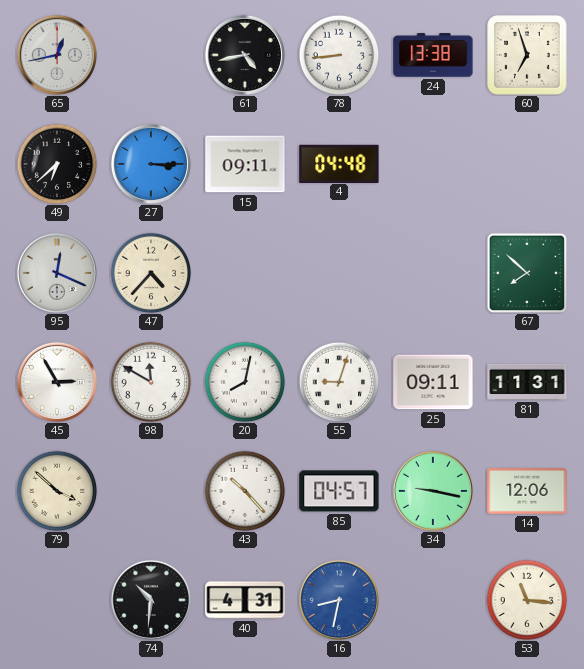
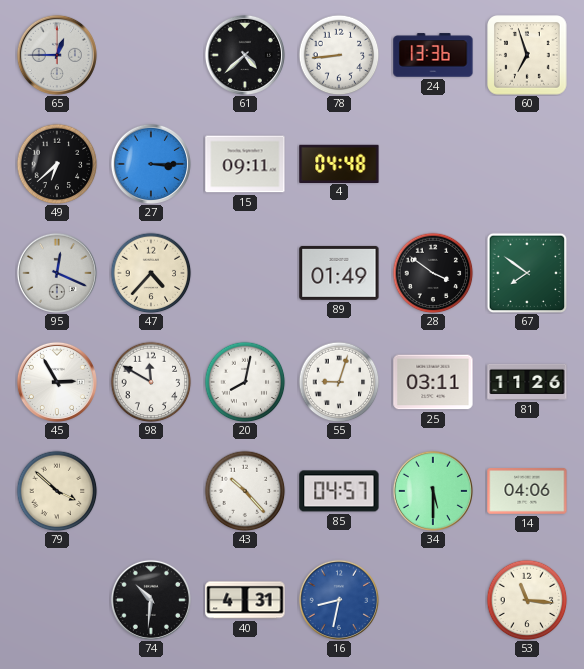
65: 12:43 -> 12:45 (57, 55)
61: 4:43 -> 4:38 (245, 55)
24: 13:38 -> 13:36 (433, 55)
89: none -> 01:49 (339, 273)
28: none -> 3:51 (433, 273)
67: 7:52 -> 7:51 (527, 273)
25: 09:11 -> 03:11 (433, 382)
81: 11:31 -> 11:26 (527, 382)
34: 9:17 -> 5:30 (433, 491)
14: 12:06 -> 04:06 (527, 492)
